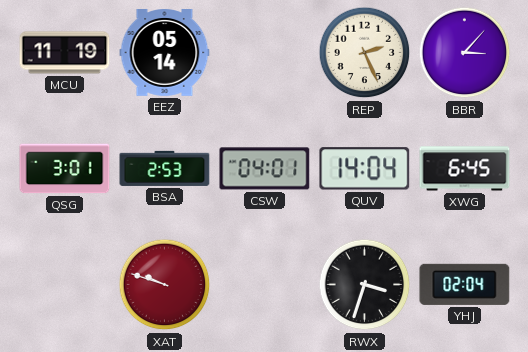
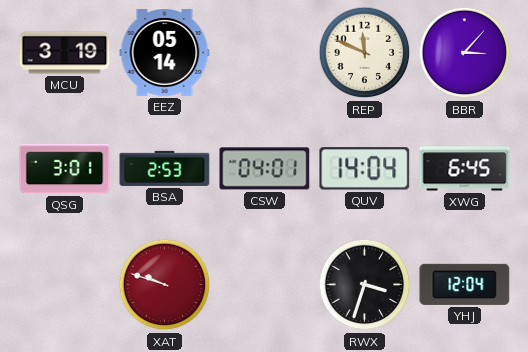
MCU: 11:19 -> 3:19 (65, 53)
REP: 2:26 -> 11:49 (365, 53)
YHJ: 02:04 -> 12:04 (465, 284)
